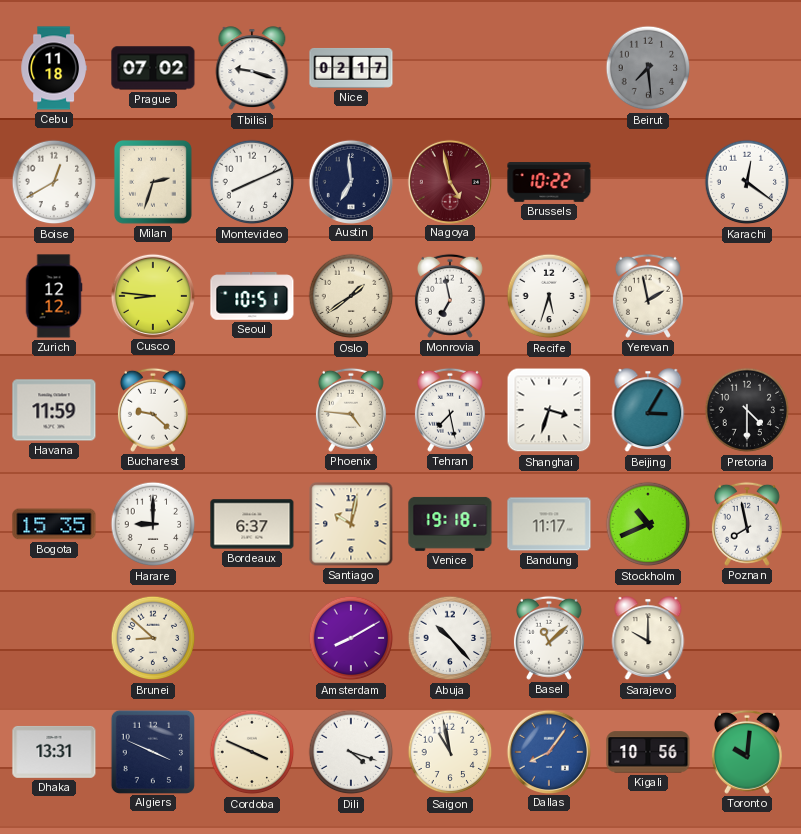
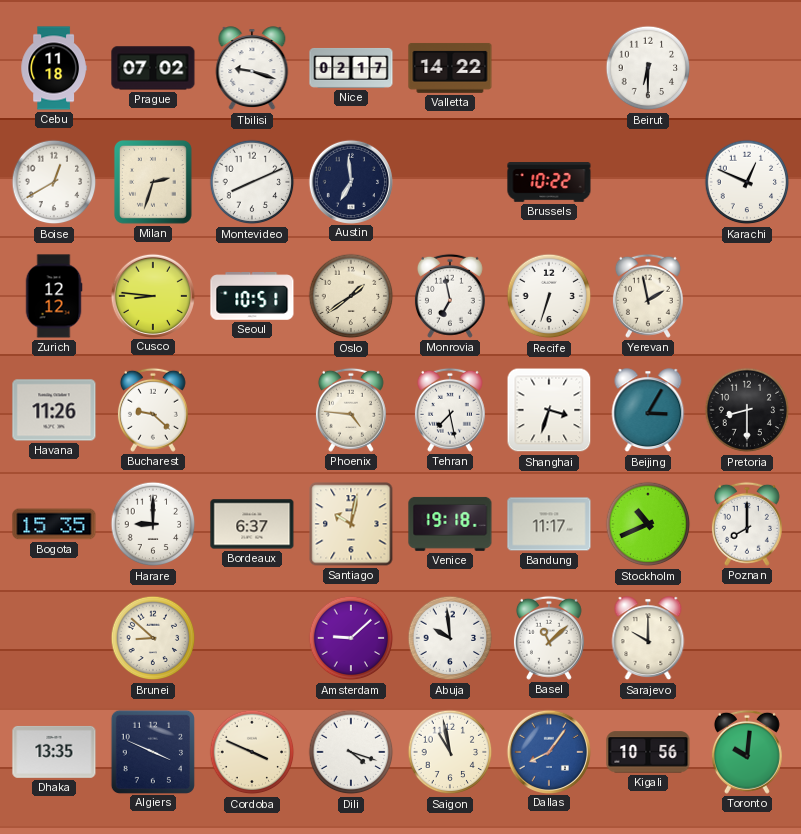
Valletta: none -> 14:22 (450, 68)
Beirut: 7:29 -> 6:30 (648, 68)
Beirut dial: grey -> white (648, 68)
Nagoya: 4:58 -> none (449, 181)
Karachi: 12:21 -> 12:49 (747, 182)
Recife: 5:33 -> 6:33 (549, 296)
Havana: 11:59 -> 11:26 (54, 410)
Pretoria: 4:30 -> 8:30 (747, 410)
Poznan: 7:58 -> 8:00 (747, 524)
Amsterdam: 8:10 -> 9:08 (351, 638)
Abuja: 10:23 -> 9:59 (450, 638)
Dhaka: 13:31 -> 13:35 (54, 752)
